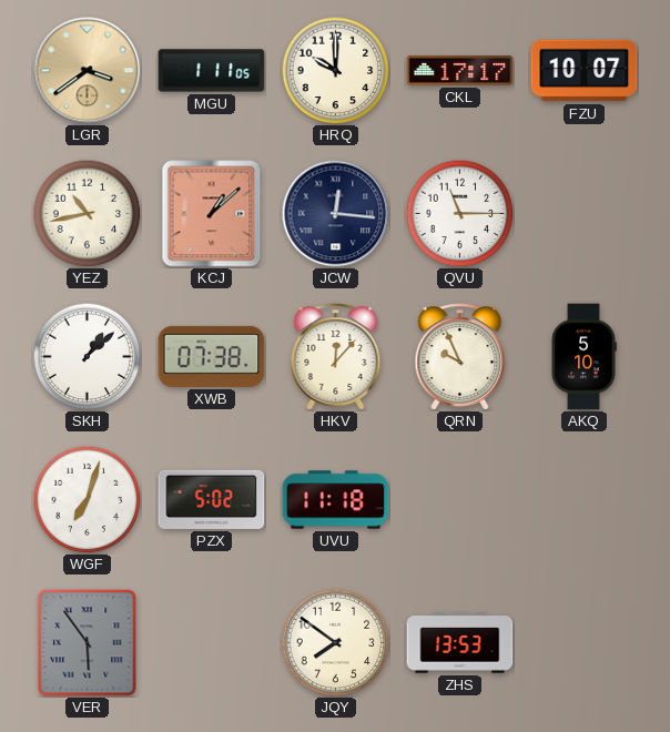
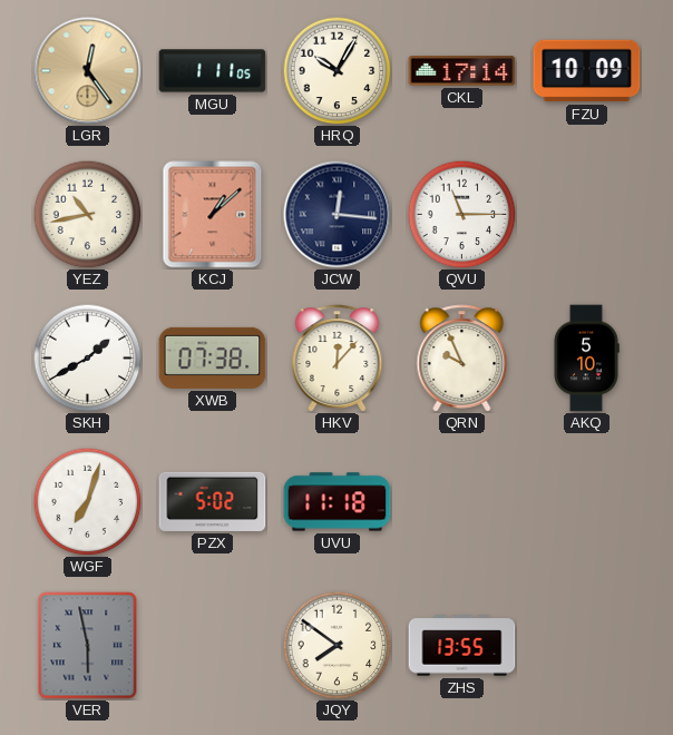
LGR: 3:39 -> 12:24 (88, 71)
HRQ: 10:00 -> 10:05 (336, 70)
CKL: 17:17 -> 17:14 (462, 71)
FZU: 10:07 -> 10:09 (587, 71)
SKH: 1:08 -> 1:40 (87, 357)
VER: 5:54 -> 5:58 (88, 646)
ZHS: 13:53 -> 13:55 (462, 646)
